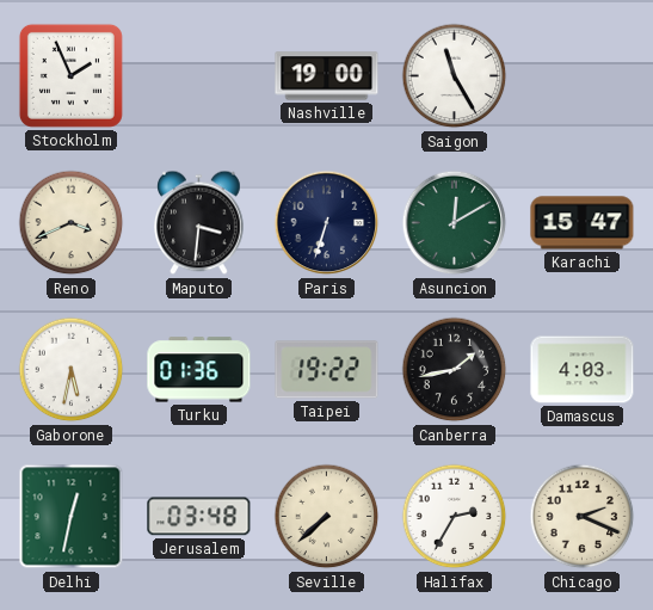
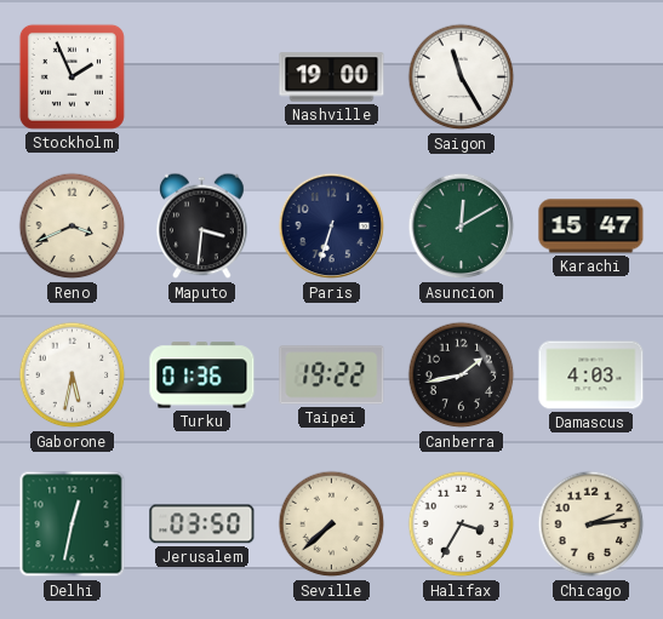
Jerusalem: 03:48 -> 03:50 (202, 525)
Halifax: 2:35 -> 3:35 (462, 525)
Chicago: 2:19 -> 2:14 (591, 525)
